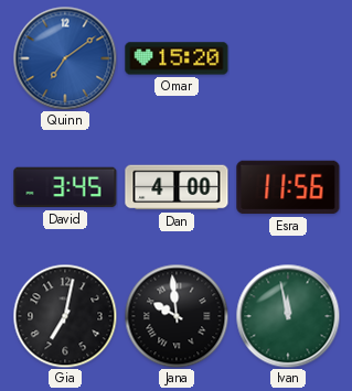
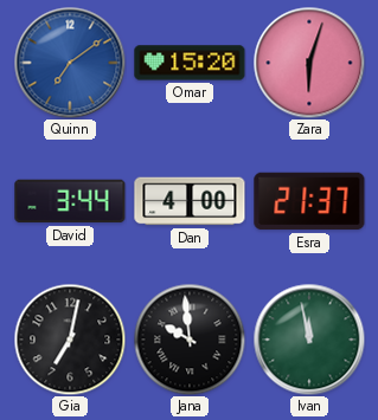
Zara: none -> 6:03 (309, 63)
David: 3:45 -> 3:44 (70, 201)
Esra: 11:56 -> 21:37 (309, 201)
